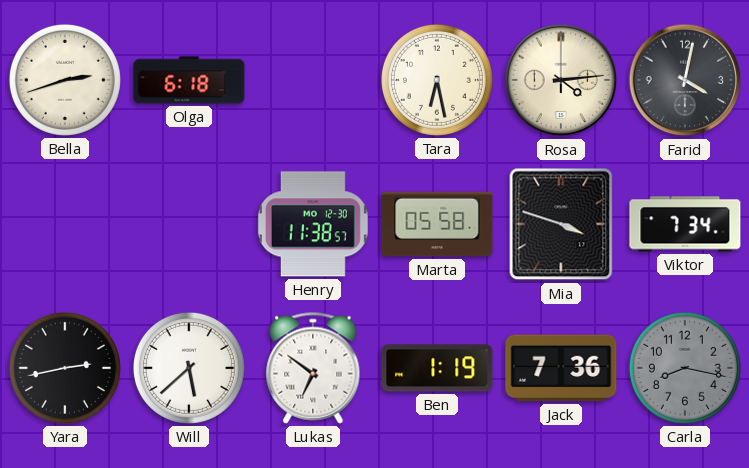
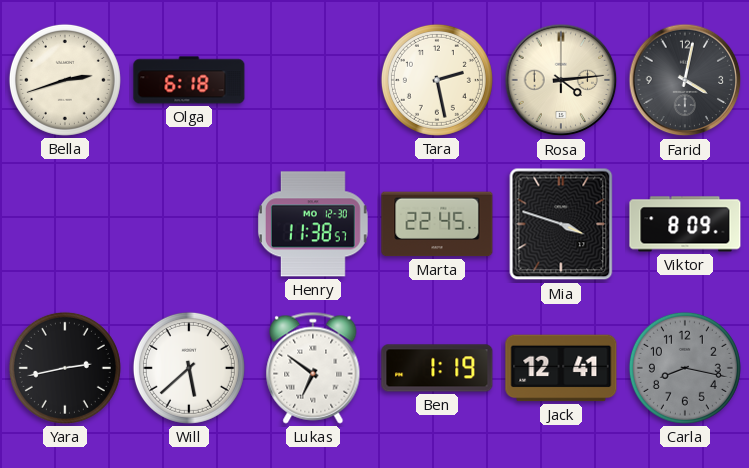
Tara: 6:28 -> 2:28 (437, 80)
Marta: 05:58 -> 22:45 (437, 224)
Viktor: 7:34 -> 8:09 (685, 224)
Jack: 7:36 -> 12:41 (561, 368)
